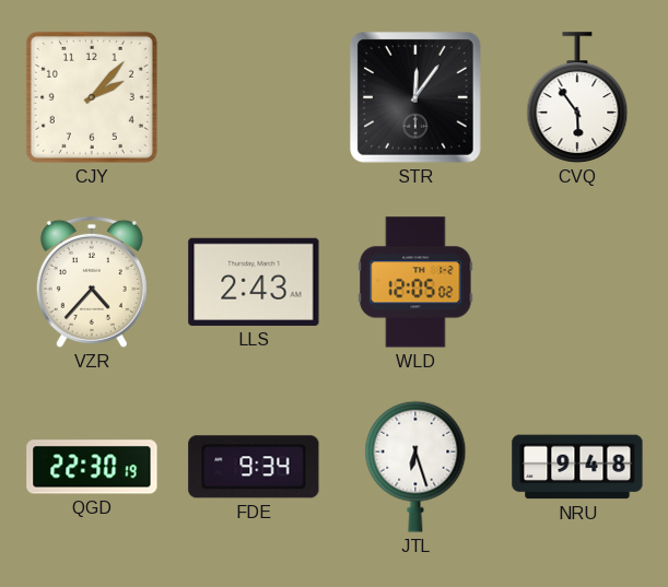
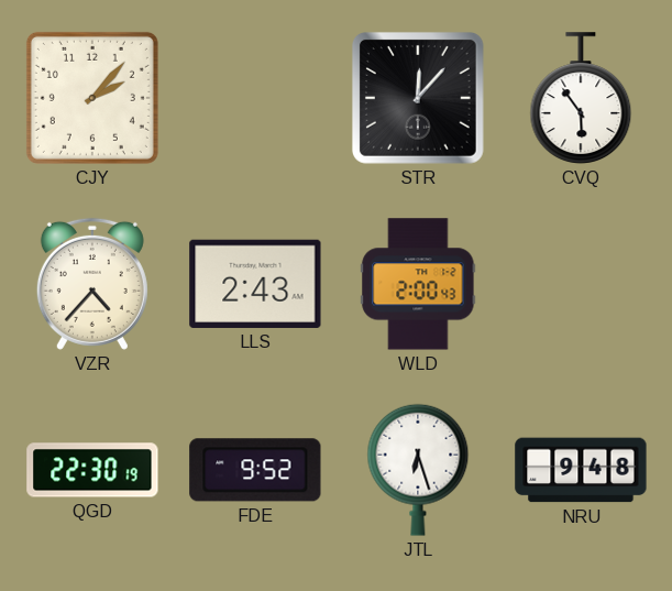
STR: 12:06 -> 12:07 (418, 98)
WLD: 12:05 -> 2:00 (418, 284)
FDE: 9:34 -> 9:52 (255, 470)
